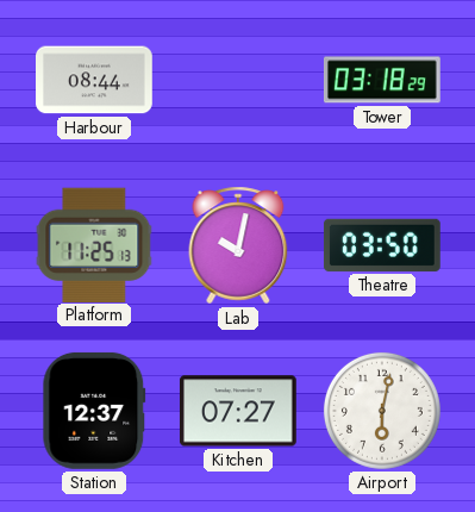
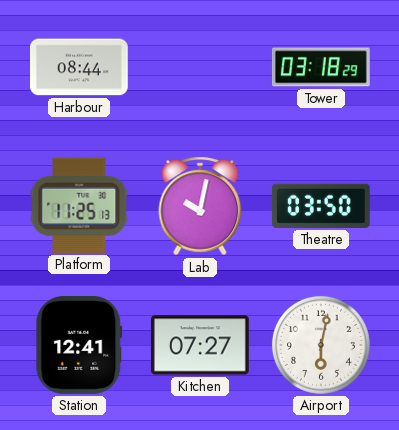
Station: 12:37 -> 12:41 (79, 345)
